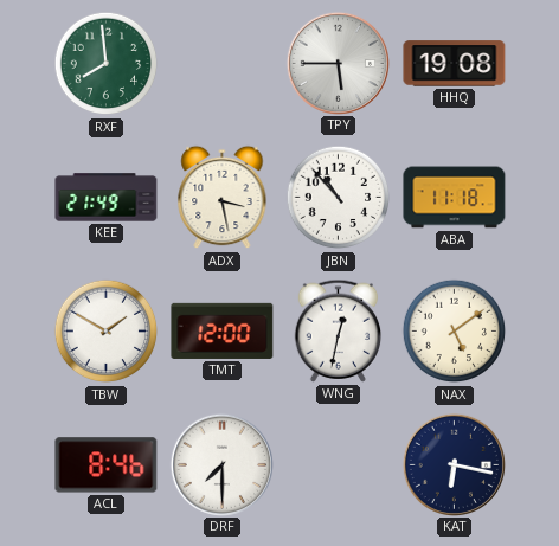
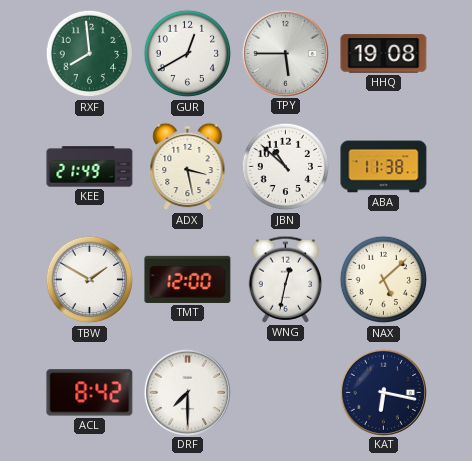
GUR: none -> 12:40 (188, 54)
JBN: 10:53 -> 10:52 (286, 167)
ABA: 11:18 -> 11:38 (384, 167)
NAX: 5:09 -> 5:08 (384, 280)
ACL: 8:46 -> 8:42 (90, 393)
